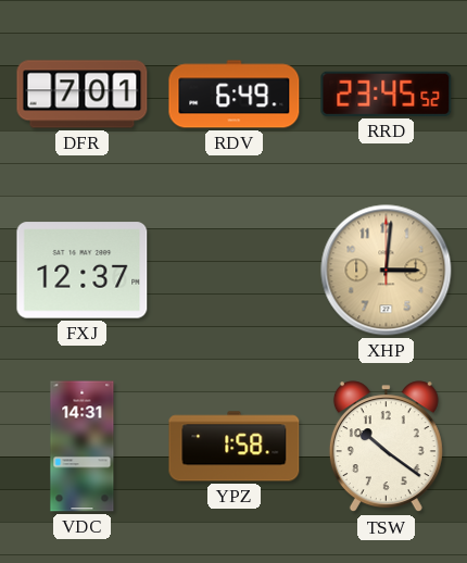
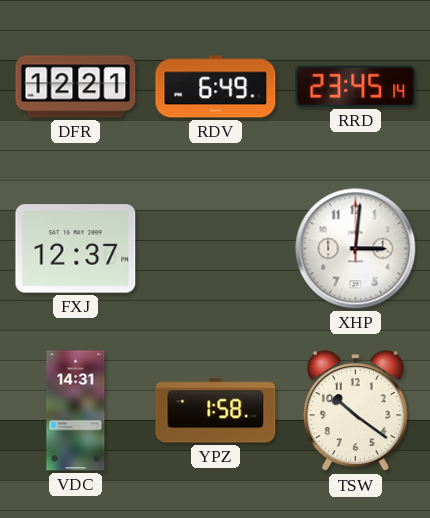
DFR: 7:01 -> 12:21 (76, 87)
RRD: 23:45:52 -> 23:45:14 (356, 86)
XHP dial: champagne -> white (356, 249)
